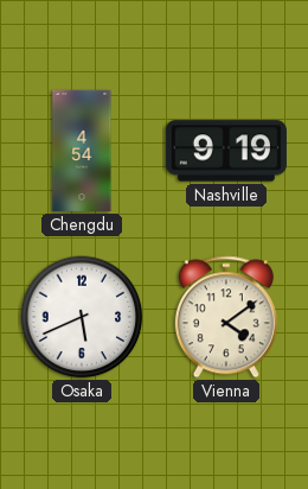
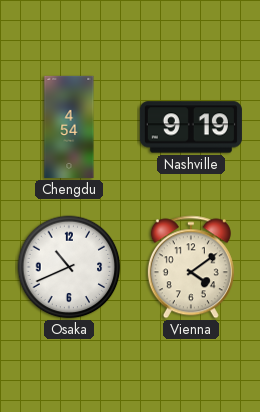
Osaka: 5:41 -> 10:41 (69, 267)
